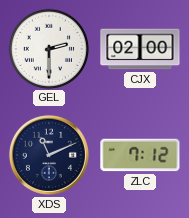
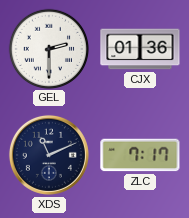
CJX: 02:00 -> 01:36 (140, 49)
ZLC: 7:12 -> 7:17 (140, 155)
